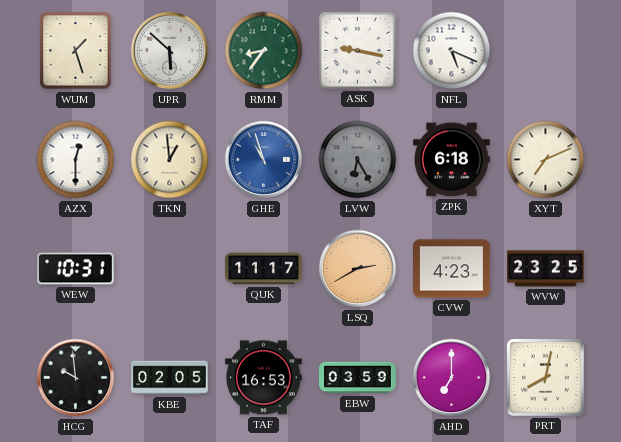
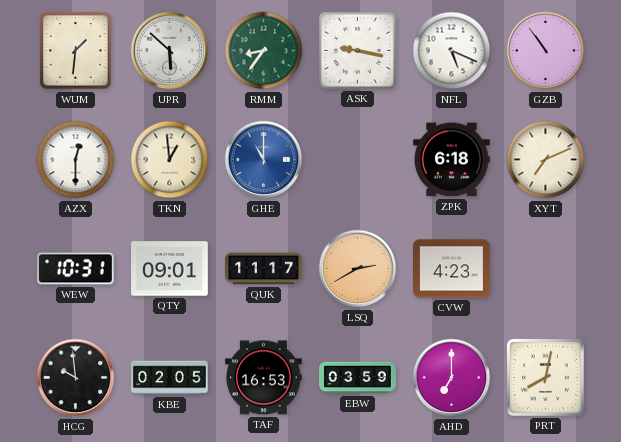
WUM: 1:27 -> 1:31 (76, 51)
GZB: none -> 10:54 (546, 51)
GHE: 10:57 -> 11:00 (264, 160)
LVW: 6:25 -> none (358, 160)
QTY: none -> 09:01 (170, 269)
WVW: 23:25 -> none (546, 269)
